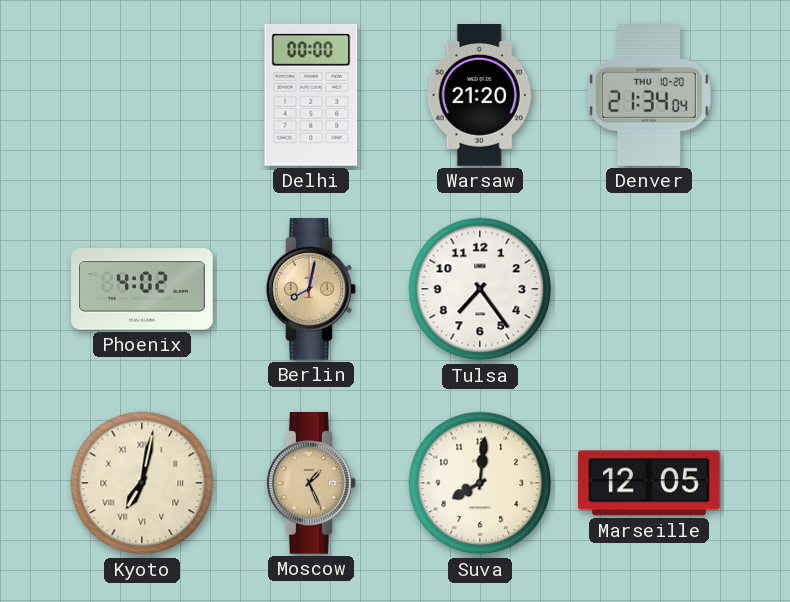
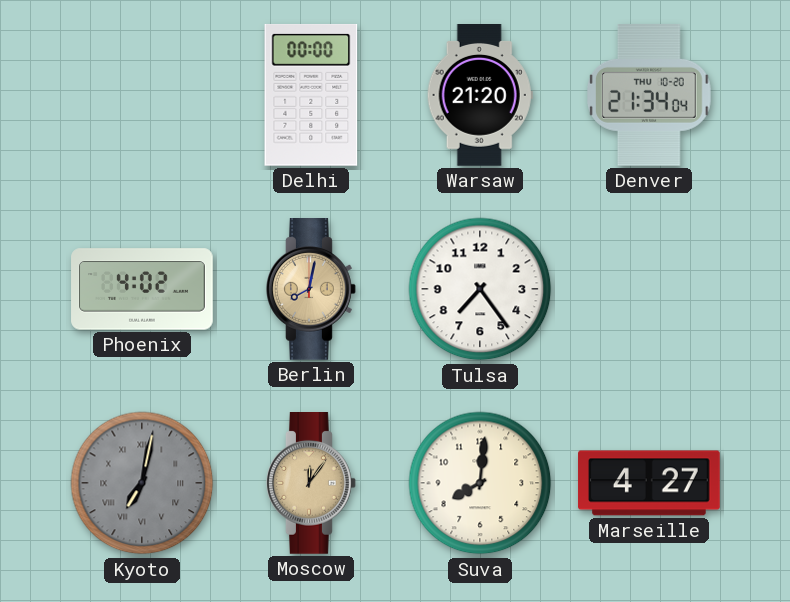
Kyoto dial: cream -> grey (142, 483)
Moscow: 1:26 -> 12:06 (312, 484)
Marseille: 12:05 -> 4:27 (649, 483)
